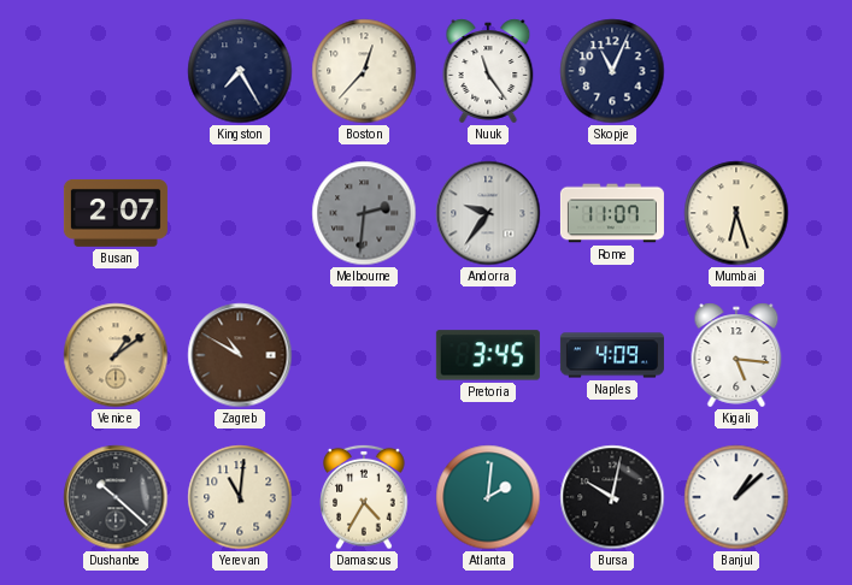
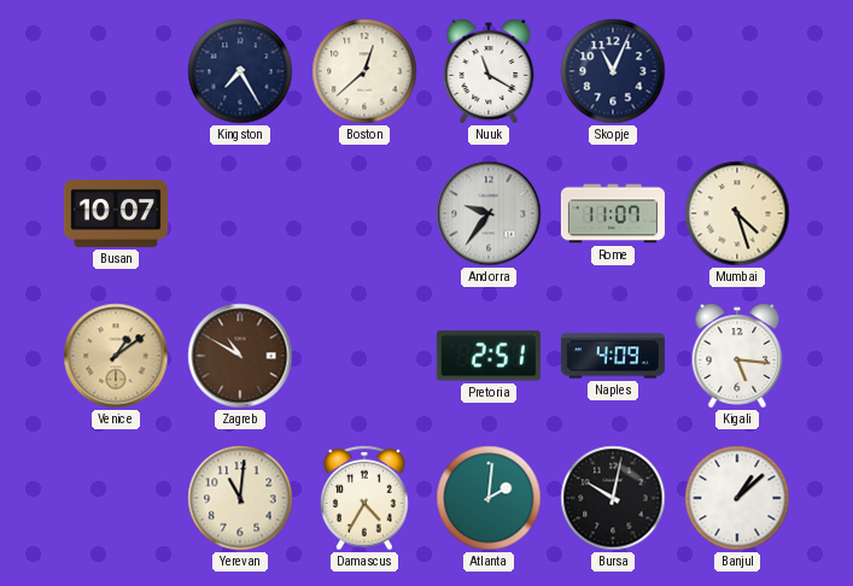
Boston: 12:37 -> 12:38 (364, 71)
Nuuk: 11:24 -> 11:20 (489, 71)
Busan: 2:07 -> 10:07 (116, 213)
Melbourne: 2:31 -> none (364, 213)
Mumbai: 6:27 -> 4:27 (737, 213)
Pretoria: 3:45 -> 2:51 (489, 356)
Dushanbe: 10:22 -> none (116, 497)
